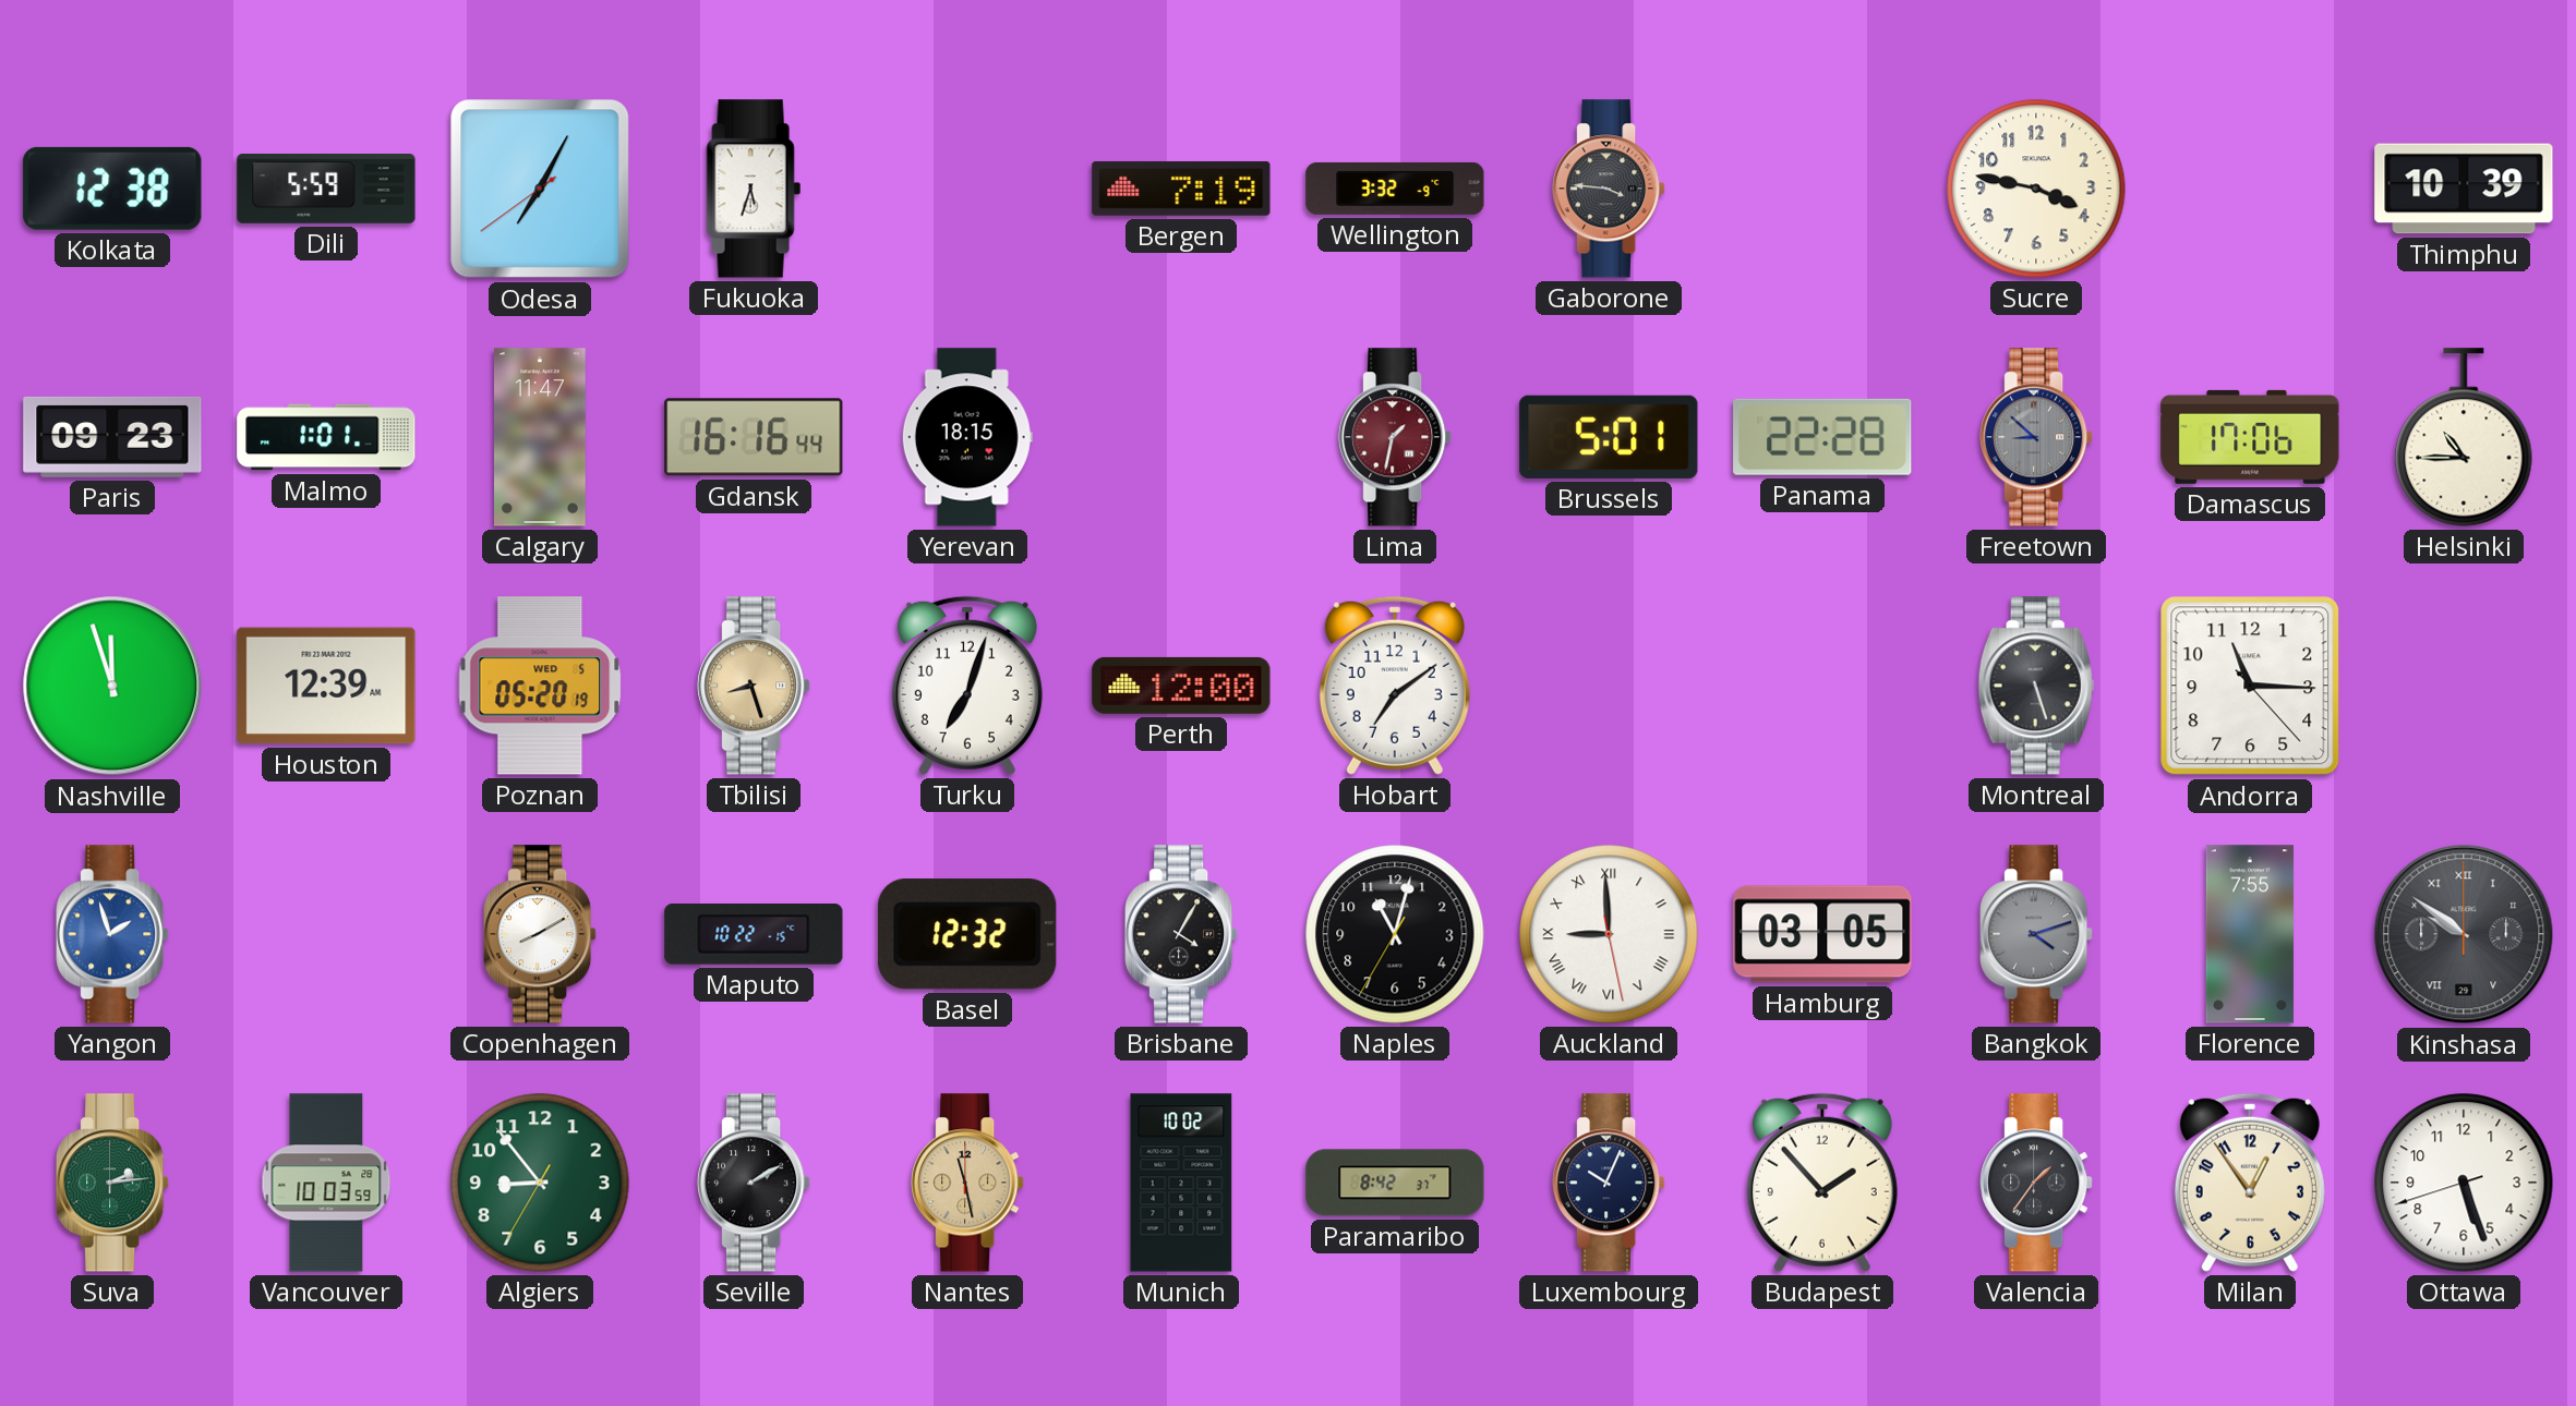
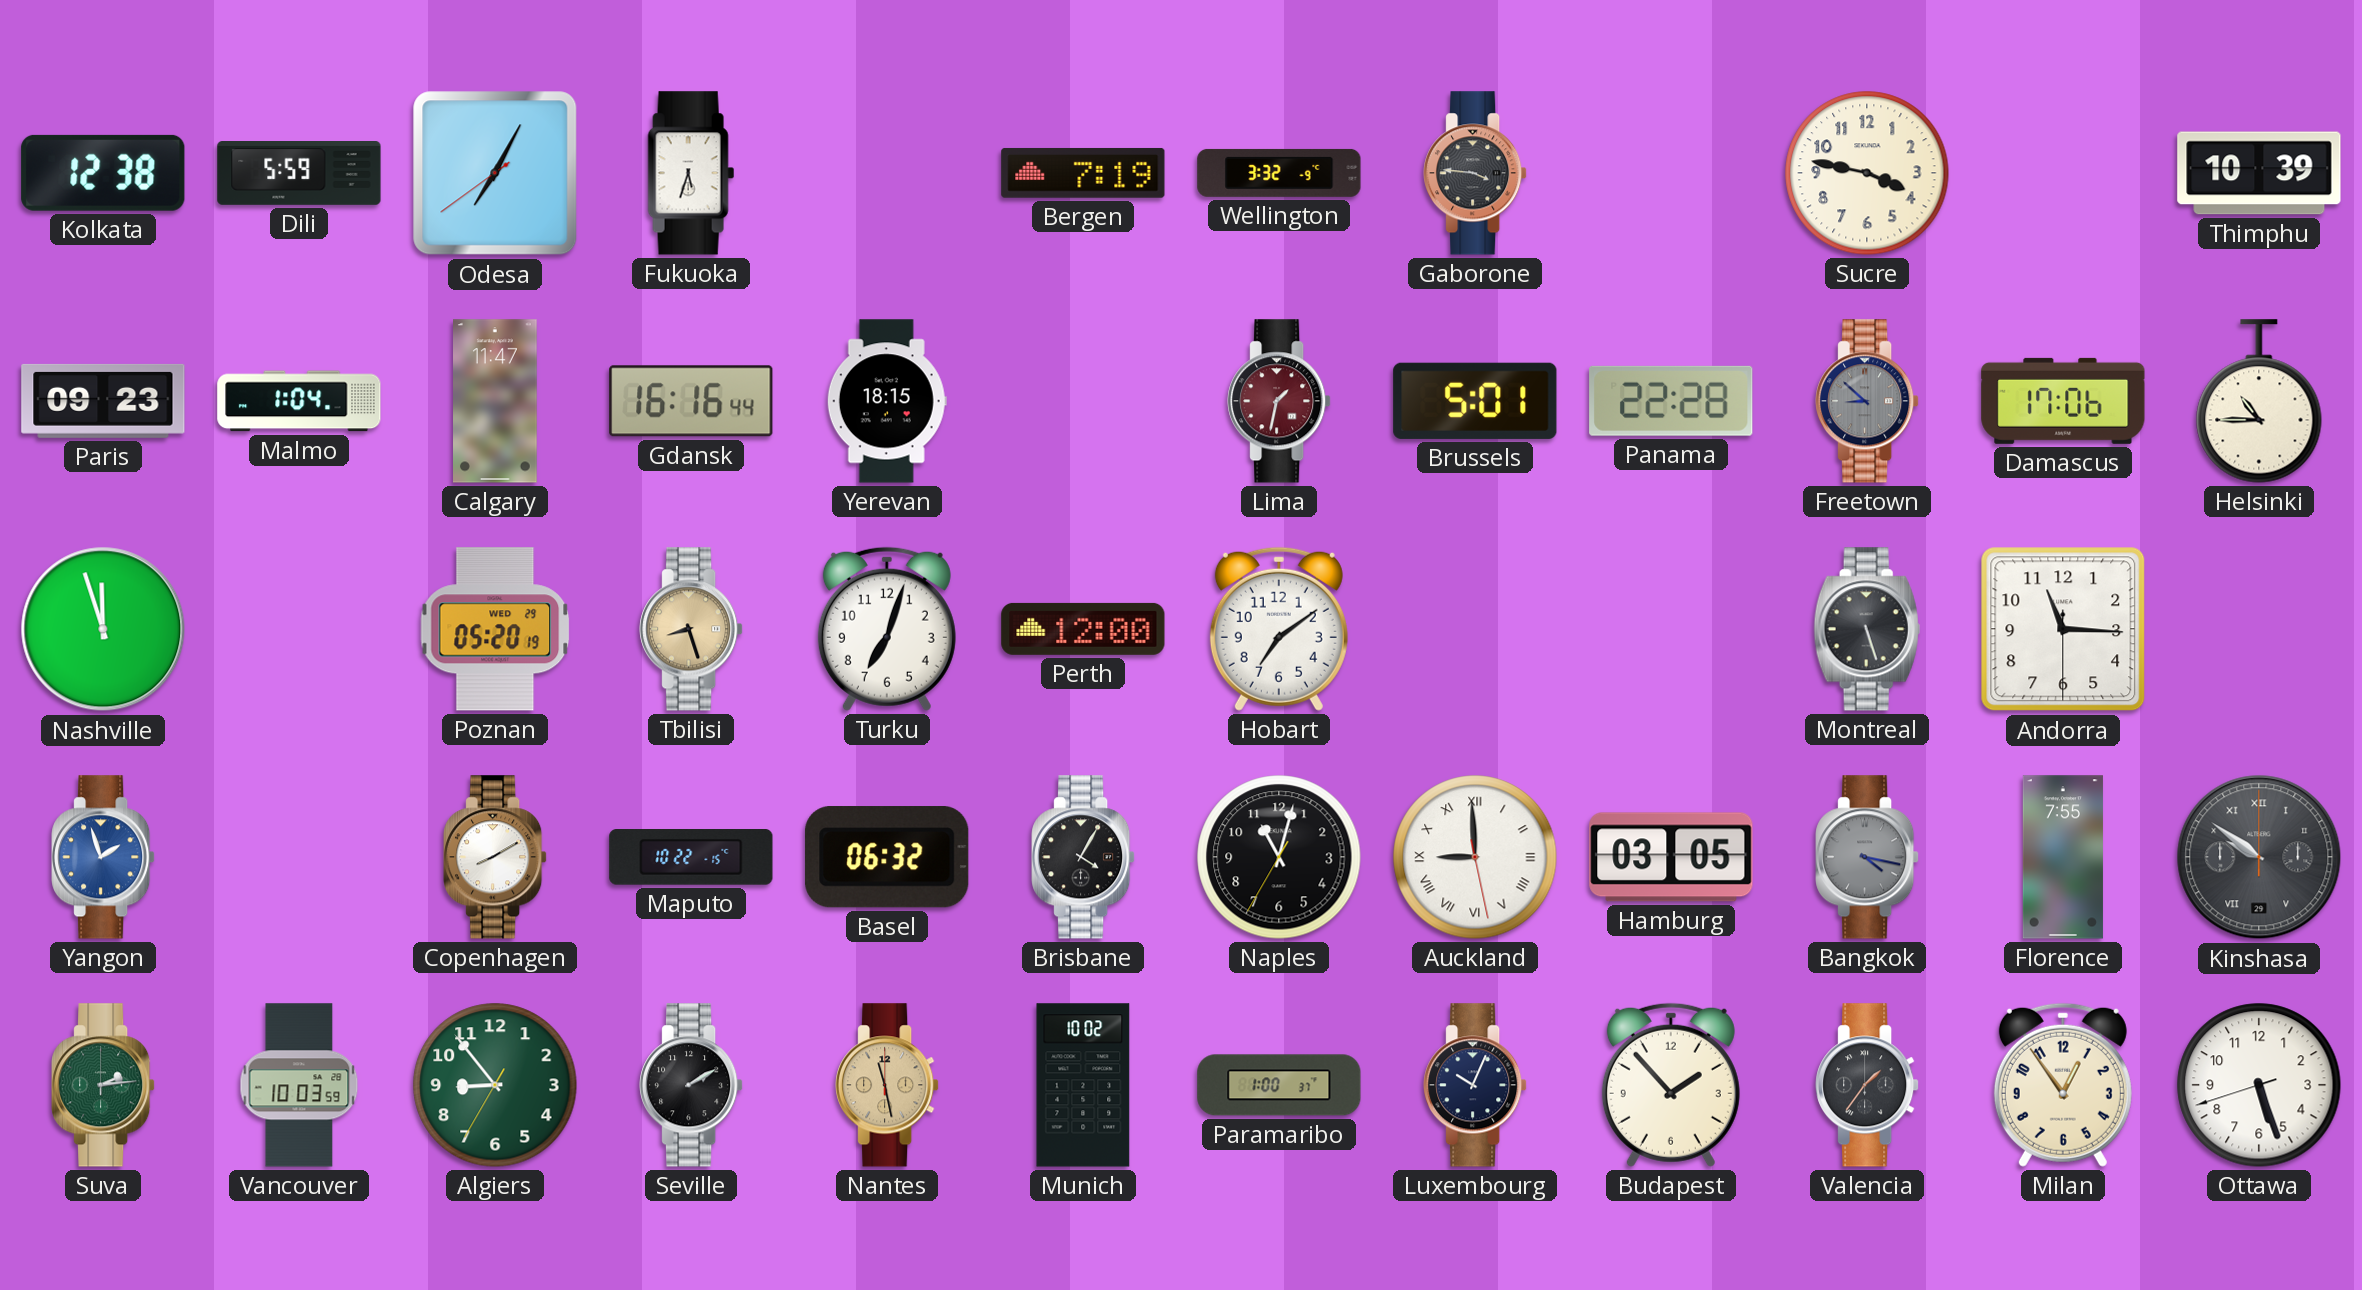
Malmo: 1:01 -> 1:04 (299, 401)
Houston: 12:39 -> none (326, 686)
Poznan date: WED 5 -> WED 29 (495, 629)
Andorra: 11:15:23 -> 11:15:30 (2063, 629)
Basel: 12:32 -> 06:32 (887, 857)
Bangkok: 4:12 -> 4:17 (1867, 857)
Paramaribo: 8:42 -> 1:00 (1279, 1085)
